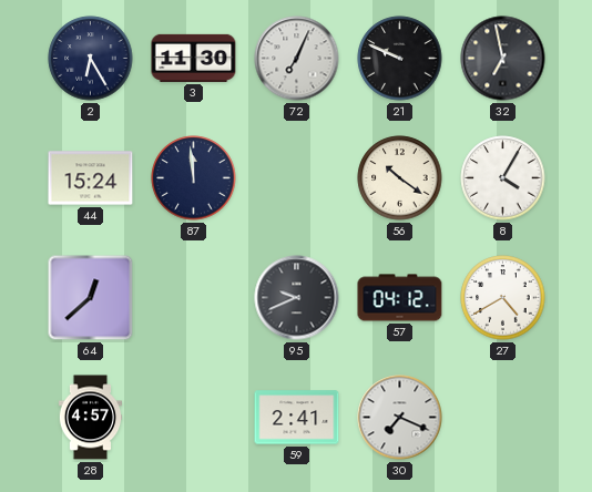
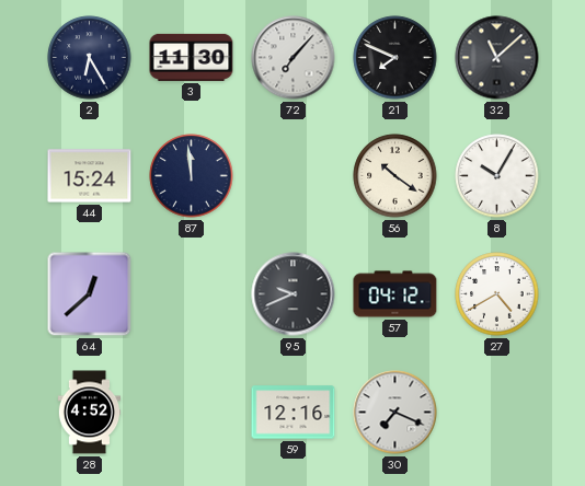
72: 7:04 -> 7:07 (294, 58)
21: 9:49 -> 7:49 (395, 58)
32: 6:58 -> 11:08 (497, 58)
8: 4:05 -> 10:05 (497, 176)
28: 4:57 -> 4:52 (90, 413)
59: 2:41 -> 12:16 (294, 413)
